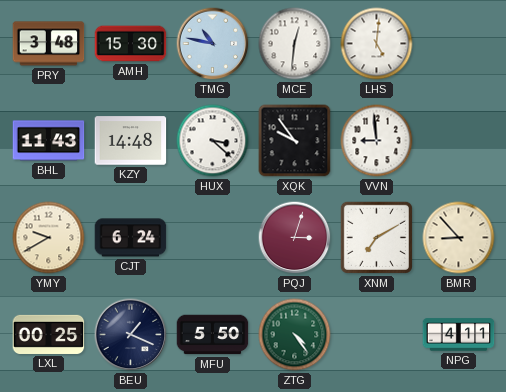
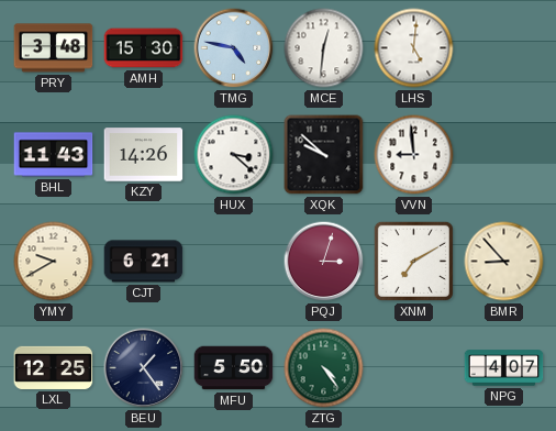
TMG: 10:47 -> 4:47 (234, 48)
KZY: 14:48 -> 14:26 (144, 155)
XQK: 9:54 -> 9:52 (324, 155)
CJT: 6:24 -> 6:21 (144, 262)
LXL: 00:25 -> 12:25 (54, 367)
BEU: 1:19 -> 1:24 (144, 368)
NPG: 4:11 -> 4:07 (504, 368)
